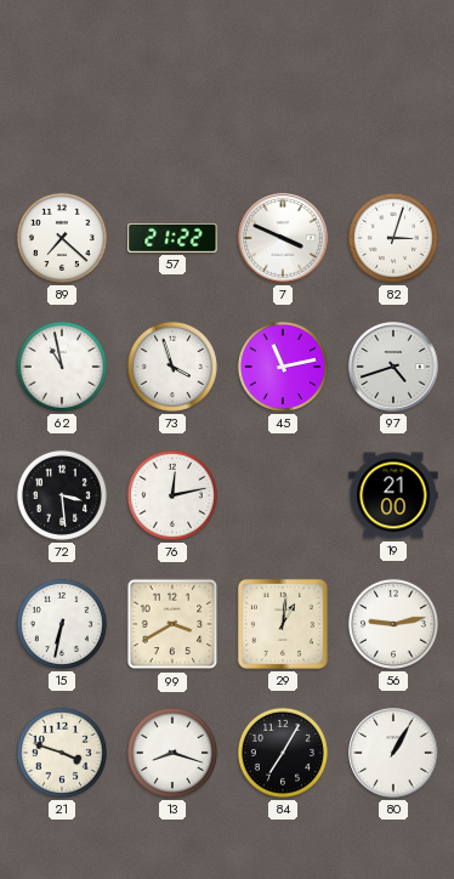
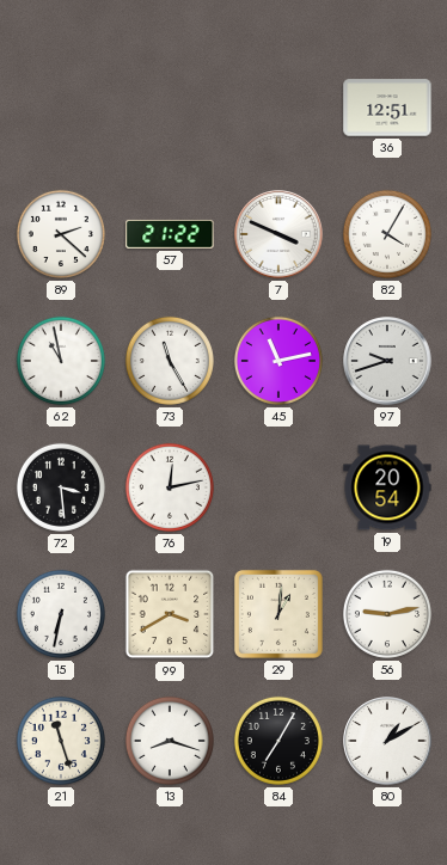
36: none -> 12:51 (387, 108)
89: 7:22 -> 2:22 (61, 234)
82: 3:03 -> 4:05 (387, 234)
73: 3:57 -> 11:25 (170, 361)
97: 4:42 -> 9:42 (387, 361)
19: 21:00 -> 20:54 (387, 487)
21: 3:48 -> 11:27 (61, 741)
80: 1:05 -> 1:10 (387, 741)
